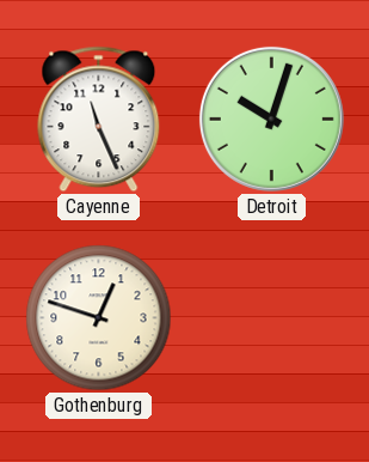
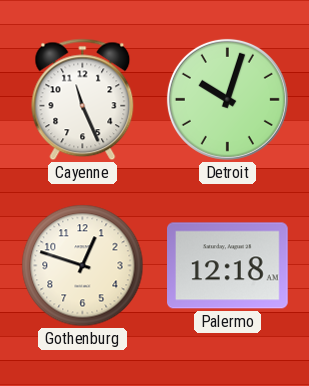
Palermo: none -> 12:18 (228, 266)
